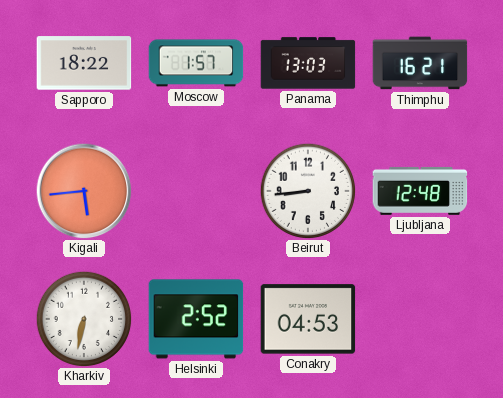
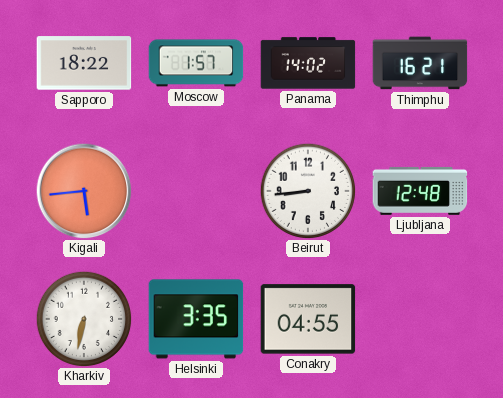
Panama: 13:03 -> 14:02 (308, 63)
Helsinki: 2:52 -> 3:35 (196, 319)
Conakry: 04:53 -> 04:55 (308, 319)
